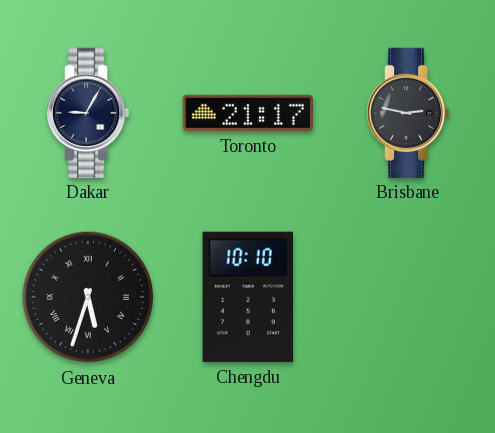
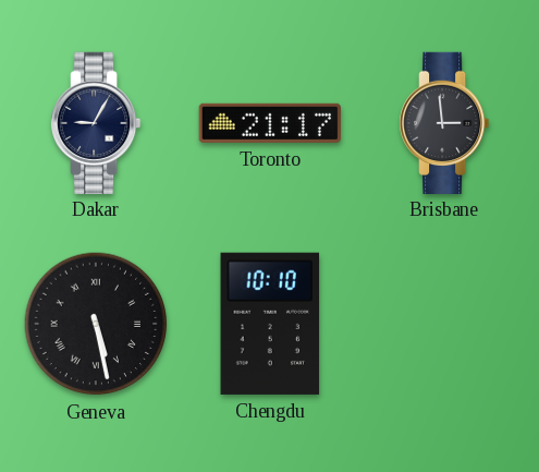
Brisbane: 2:47 -> 2:59 (445, 122)
Geneva: 5:33 -> 5:28 (96, 324)
